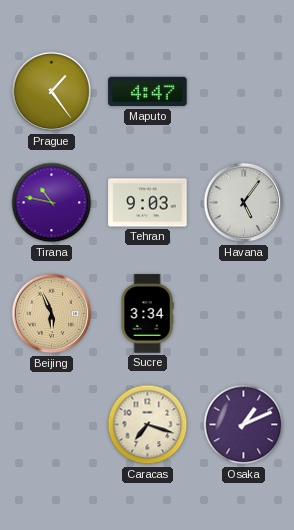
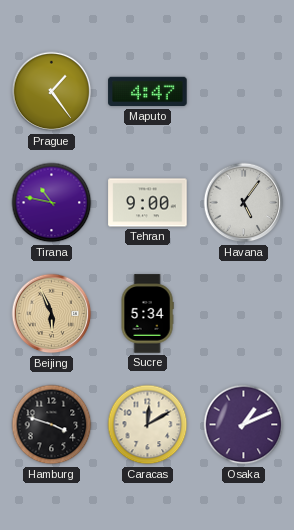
Tehran: 9:03 -> 9:00 (148, 203)
Sucre: 3:34 -> 5:34 (147, 314)
Hamburg: none -> 3:48 (52, 425)
Caracas: 7:18 -> 12:10 (148, 425)
